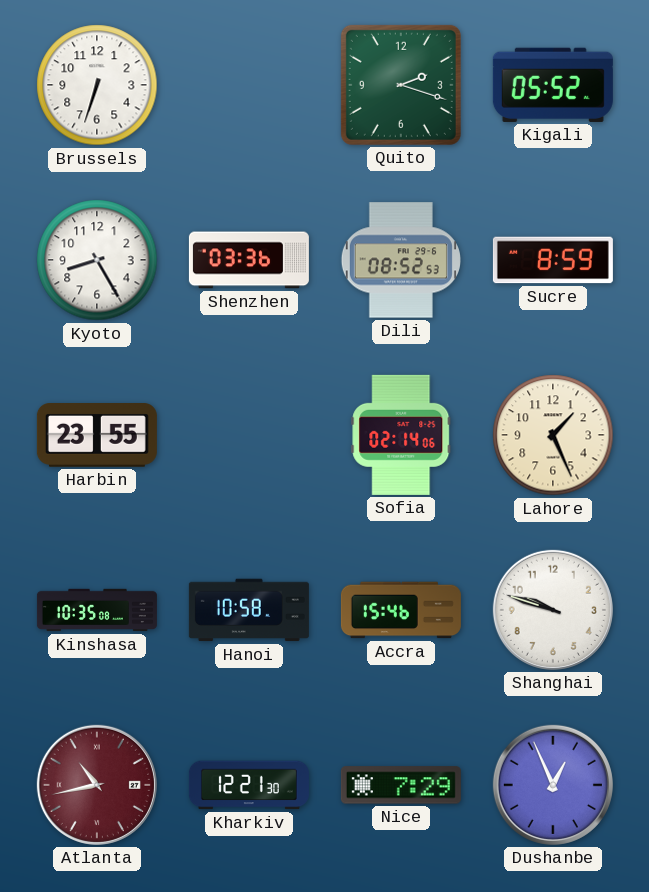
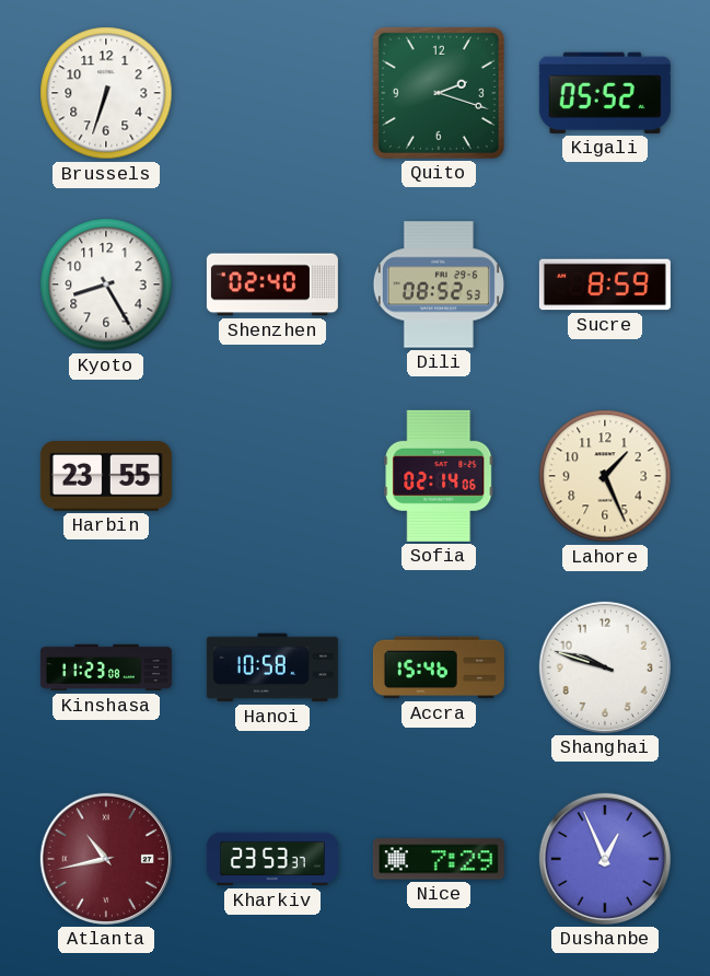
Shenzhen: 03:36 -> 02:40 (272, 284)
Kinshasa: 10:35 -> 11:23 (106, 667)
Kharkiv: 12:21 -> 23:53 (272, 859)
